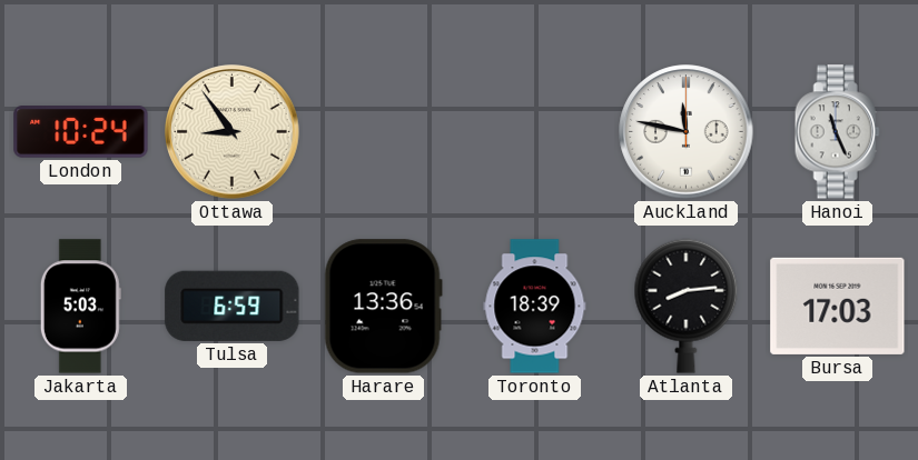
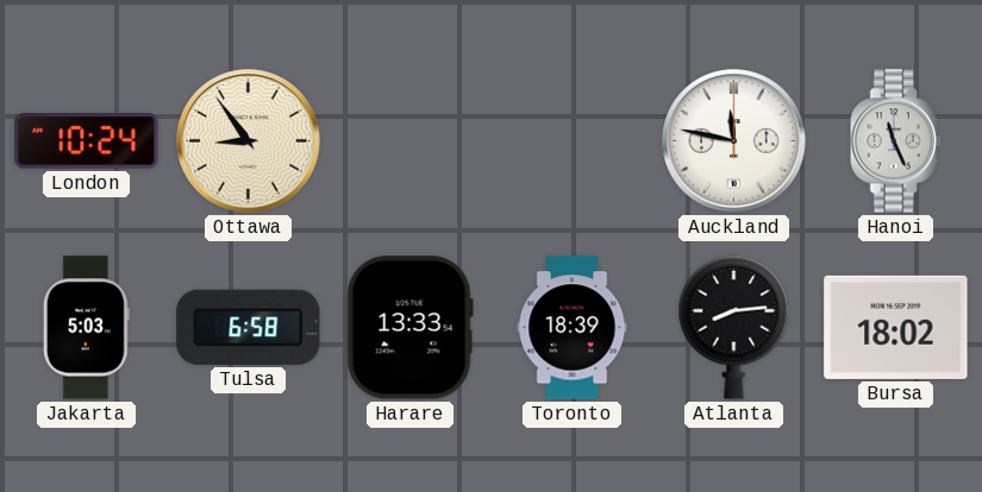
Tulsa: 6:59 -> 6:58 (249, 327)
Harare: 13:36 -> 13:33 (409, 328)
Bursa: 17:03 -> 18:02 (896, 327)
